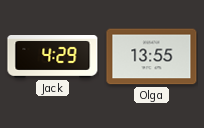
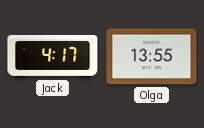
Jack: 4:29 -> 4:17 (53, 57)
